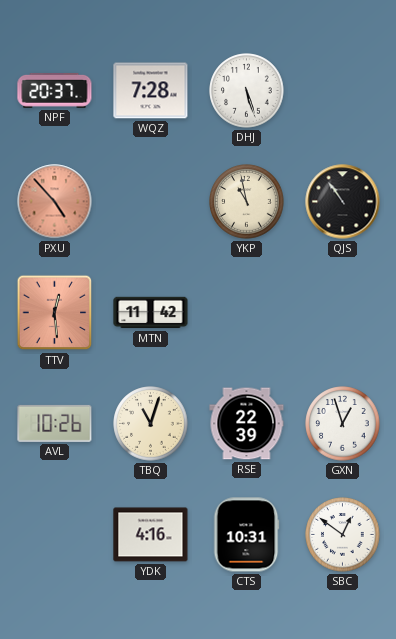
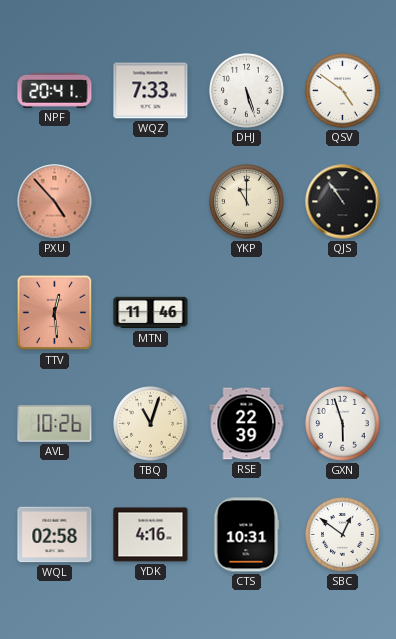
NPF: 20:37 -> 20:41 (55, 90)
WQZ: 7:28 -> 7:33 (151, 91)
QSV: none -> 4:51 (343, 91)
YKP: 10:58 -> 11:00 (247, 202)
MTN: 11:42 -> 11:46 (151, 313)
GXN: 12:57 -> 5:57 (343, 424)
WQL: none -> 02:58 (55, 535)
